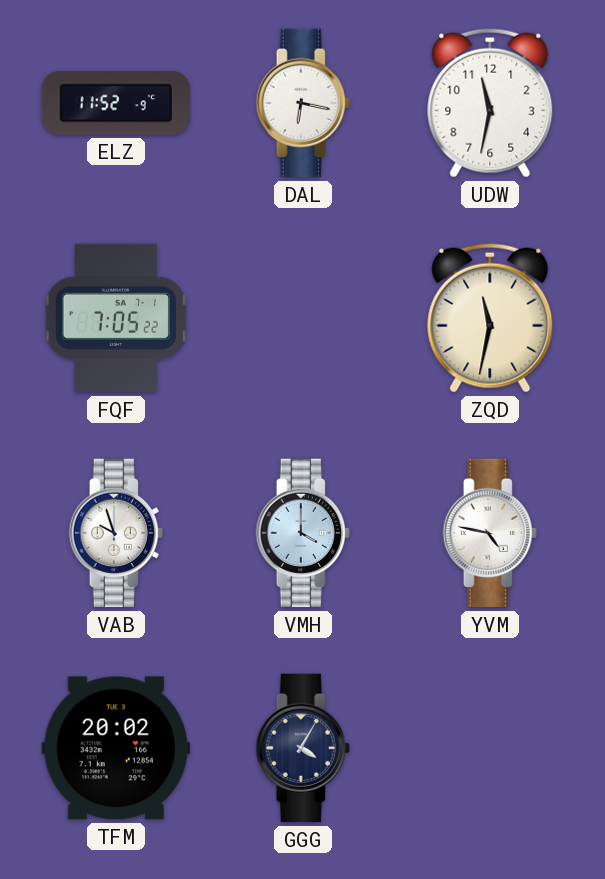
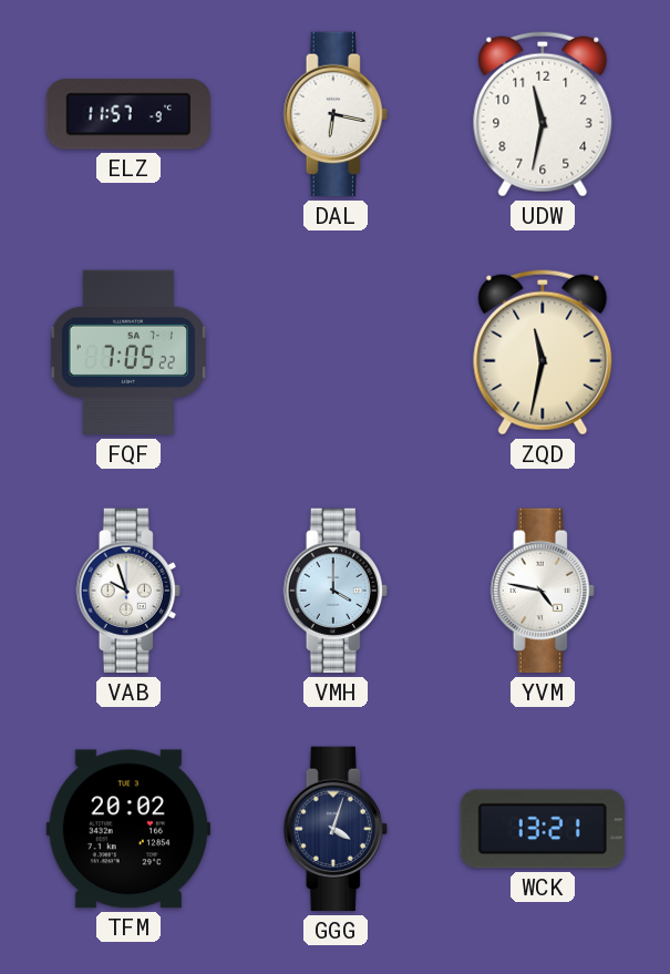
ELZ: 11:52 -> 11:57 (127, 114)
GGG: 4:05 -> 4:03 (336, 829)
WCK: none -> 13:21 (543, 829)
